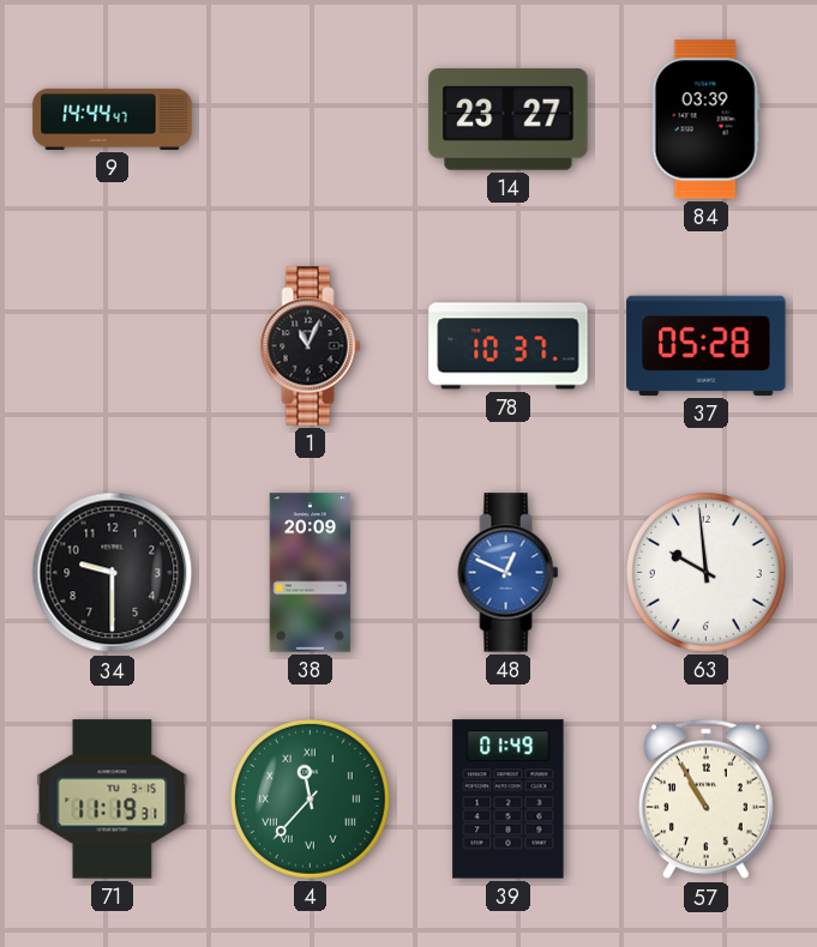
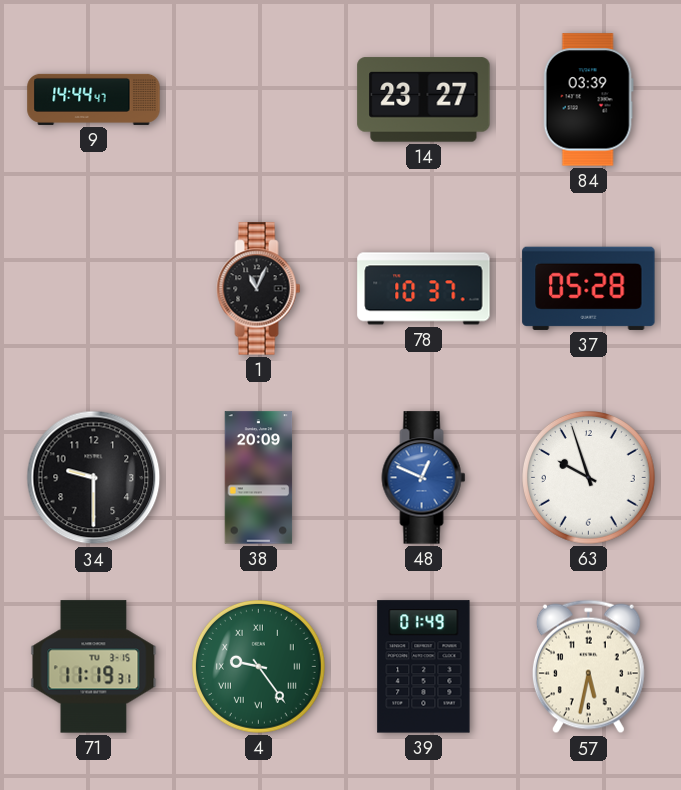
63: 9:59 -> 9:57 (589, 478)
4: 11:37 -> 9:24 (259, 667)
57: 10:55 -> 5:32 (588, 667)
